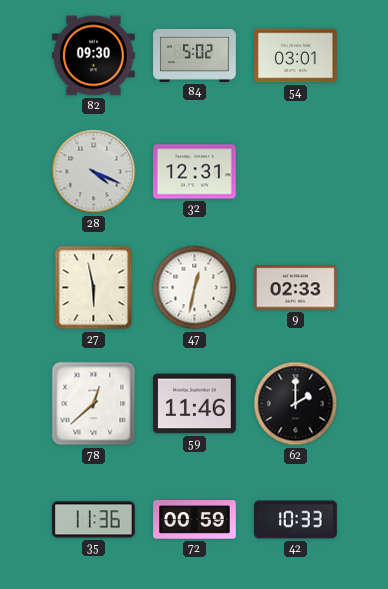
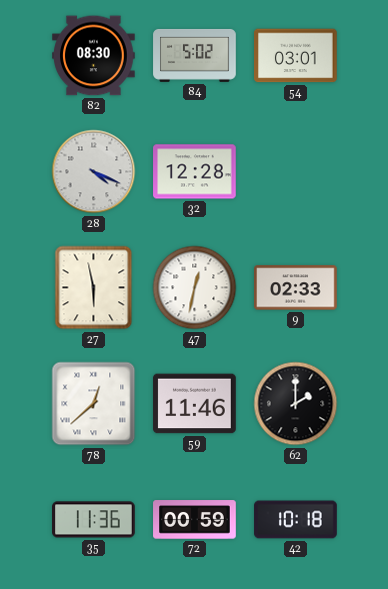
82: 09:30 -> 08:30 (94, 56)
32: 12:31 -> 12:28 (195, 172)
42: 10:33 -> 10:18 (296, 520)
